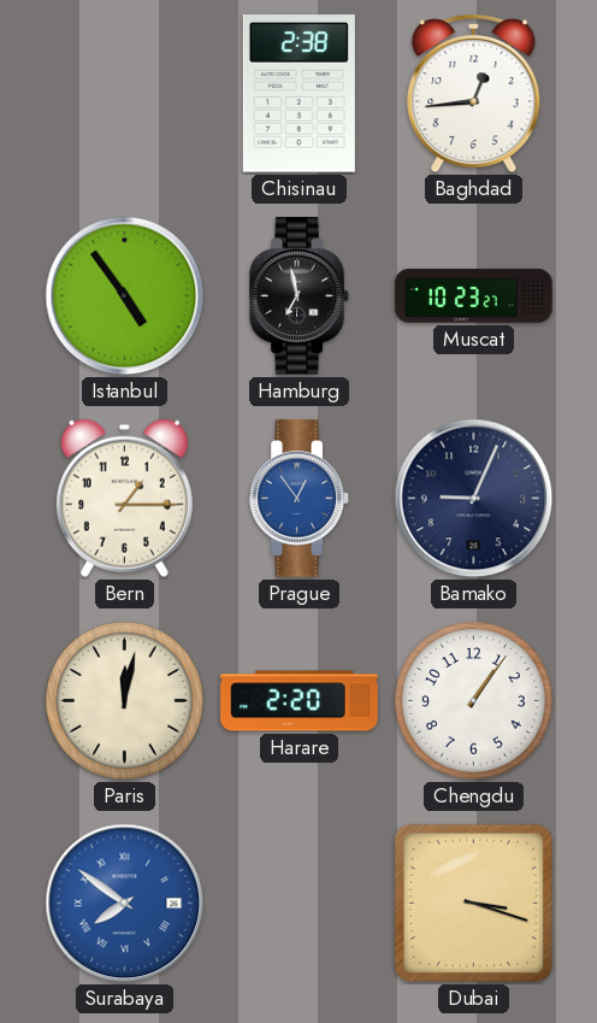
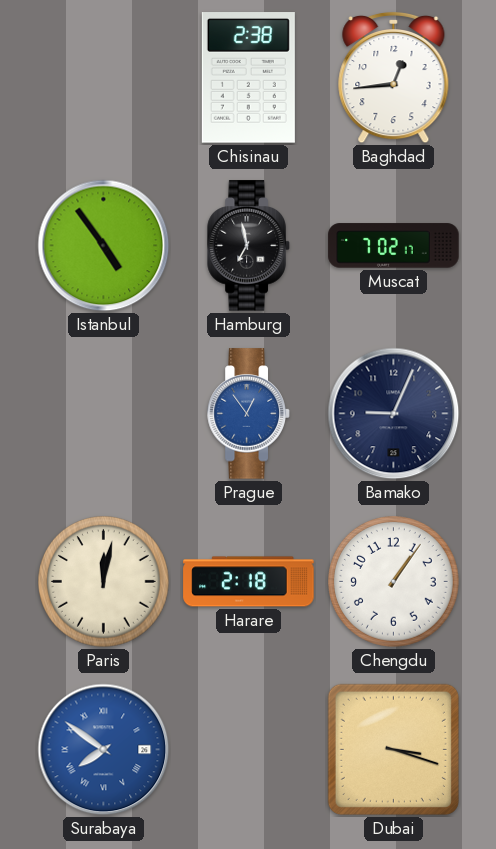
Muscat: 10:23 -> 7:02 (394, 246)
Bern: 1:15 -> none (124, 498)
Harare: 2:20 -> 2:18 (249, 582)
